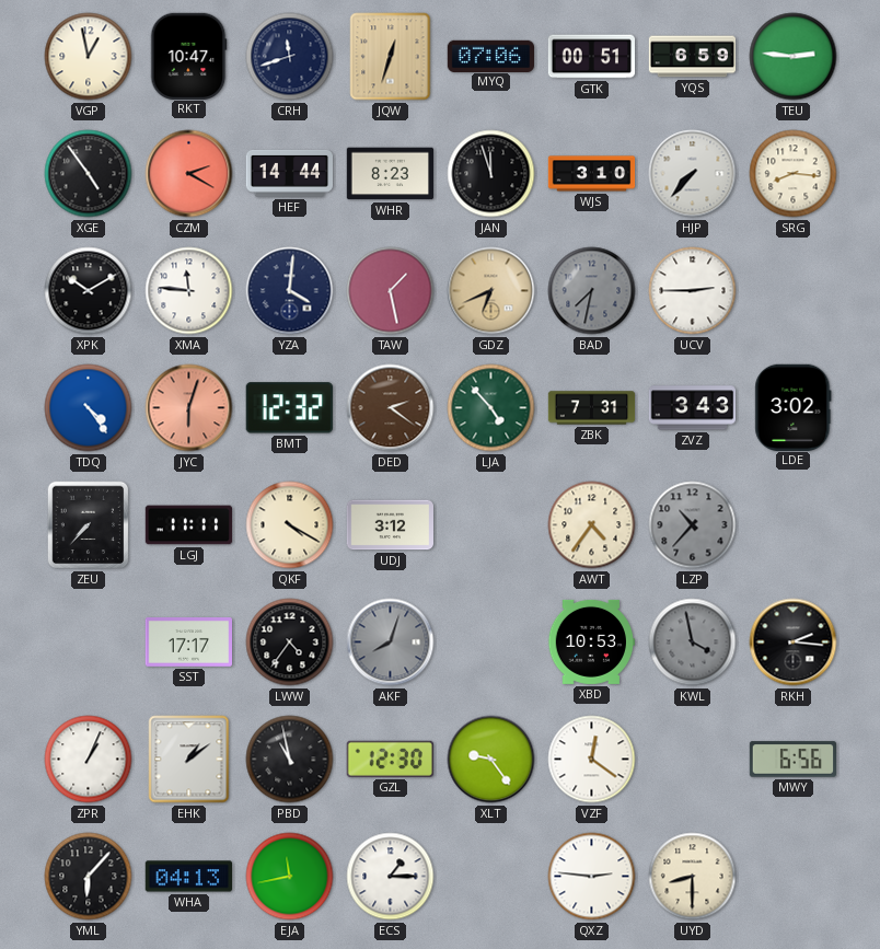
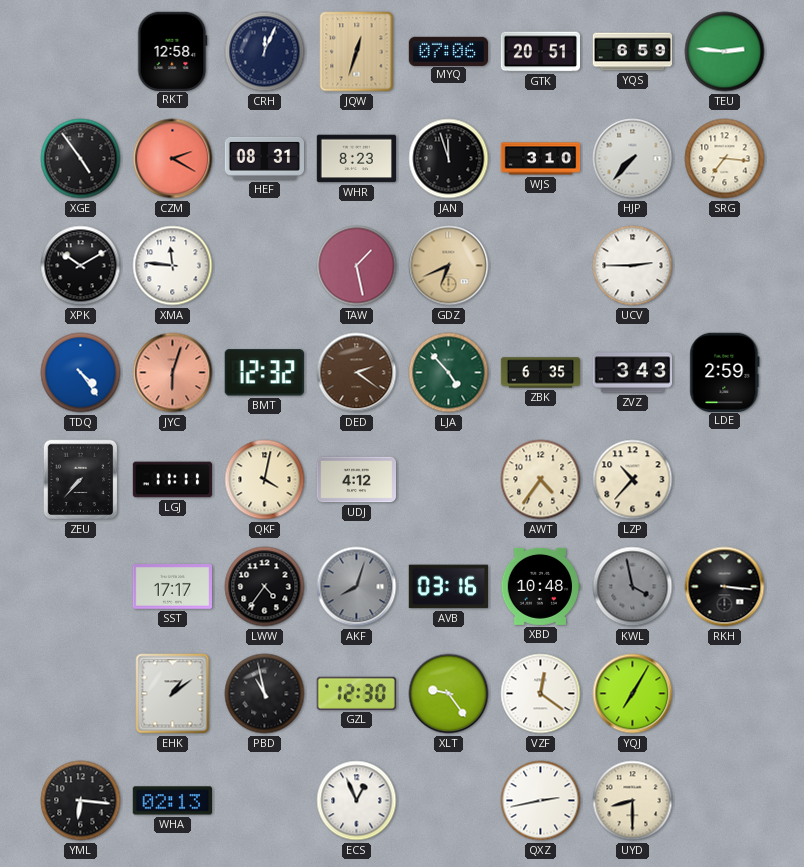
VGP: 12:58 -> none (89, 57)
RKT: 10:47 -> 12:58 (172, 51)
CRH: 11:42 -> 12:04 (265, 52)
GTK: 00:51 -> 20:51 (541, 52)
HEF: 14:44 -> 08:31 (264, 158)
SRG: 8:16 -> 7:16 (725, 159)
YZA: 4:01 -> none (290, 291)
BAD: 7:32 -> none (592, 291)
ZBK: 7:31 -> 6:35 (541, 373)
LDE: 3:02 -> 2:59 (725, 372)
QKF: 4:20 -> 4:02 (265, 480)
UDJ: 3:12 -> 4:12 (357, 480)
LZP dial: grey -> cream (633, 480)
AVB: none -> 03:16 (448, 587)
XBD: 10:53 -> 10:48 (540, 586)
RKH: 2:16 -> 3:16 (725, 587)
ZPR: 1:04 -> none (89, 760)
YQJ: none -> 7:05 (633, 694)
MWY: 6:56 -> none (792, 760)
YML: 6:07 -> 6:16 (81, 801)
WHA: 04:13 -> 02:13 (172, 801)
EJA: 11:43 -> none (290, 877)
ECS: 1:15 -> 12:56 (357, 801)
QXZ: 2:46 -> 2:43 (541, 801)
